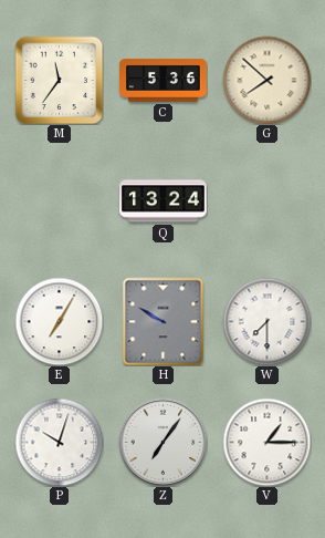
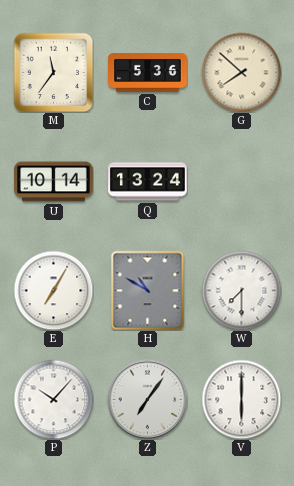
U: none -> 10:14 (54, 182)
H: 9:50 -> 10:50 (148, 290)
P: 10:03 -> 10:07 (53, 399)
V: 1:15 -> 6:00 (241, 399)
